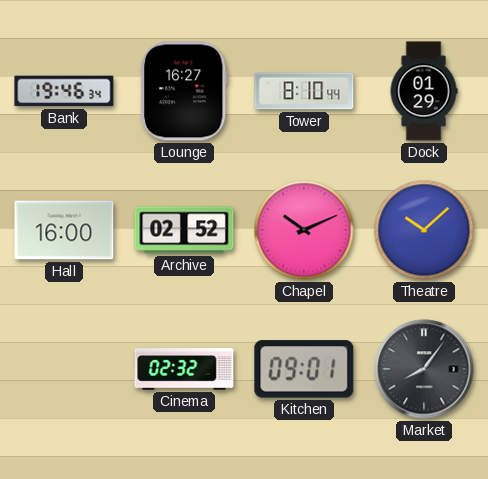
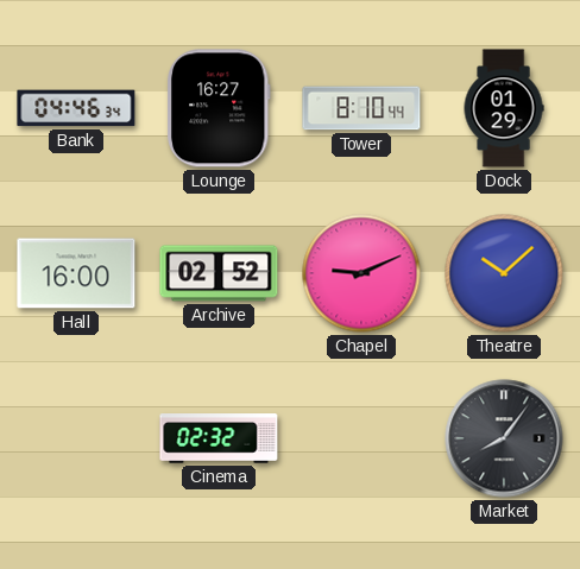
Bank: 19:46 -> 04:46 (76, 108)
Chapel: 10:11 -> 9:11 (361, 273)
Kitchen: 09:01 -> none (304, 369)
